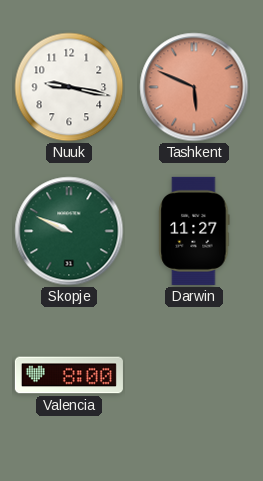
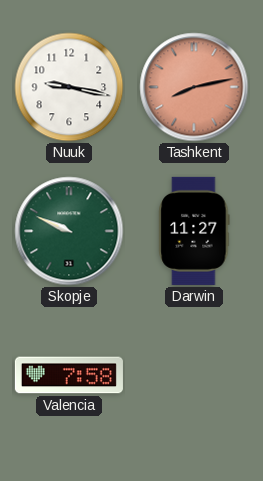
Tashkent: 5:49 -> 8:13 (194, 87)
Valencia: 8:00 -> 7:58 (69, 375)
